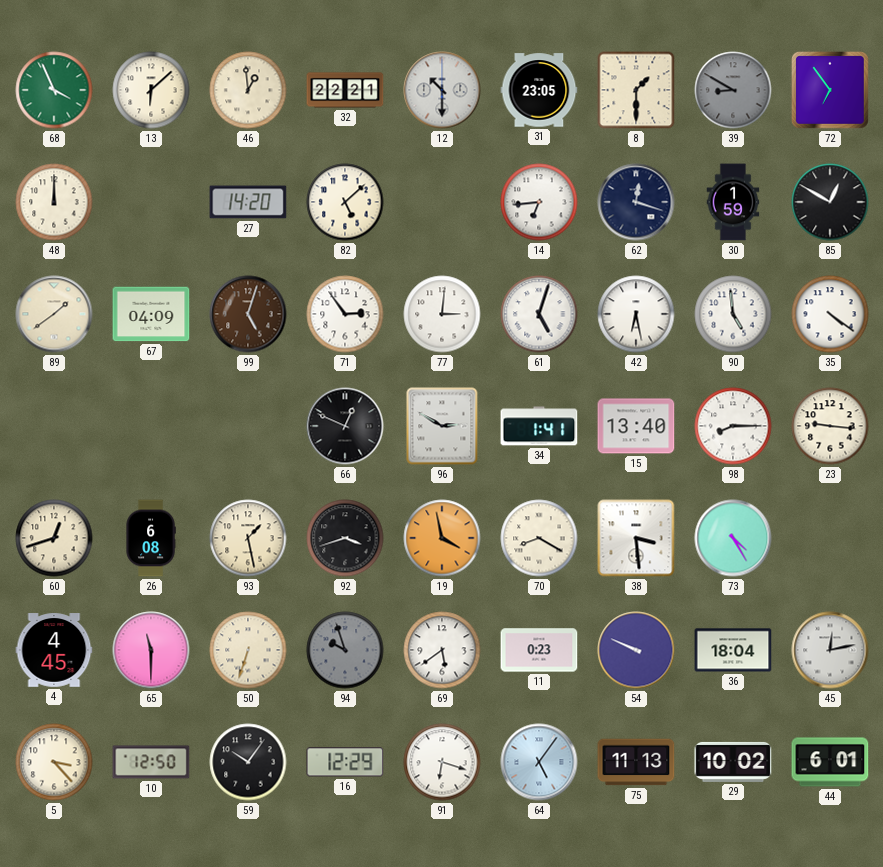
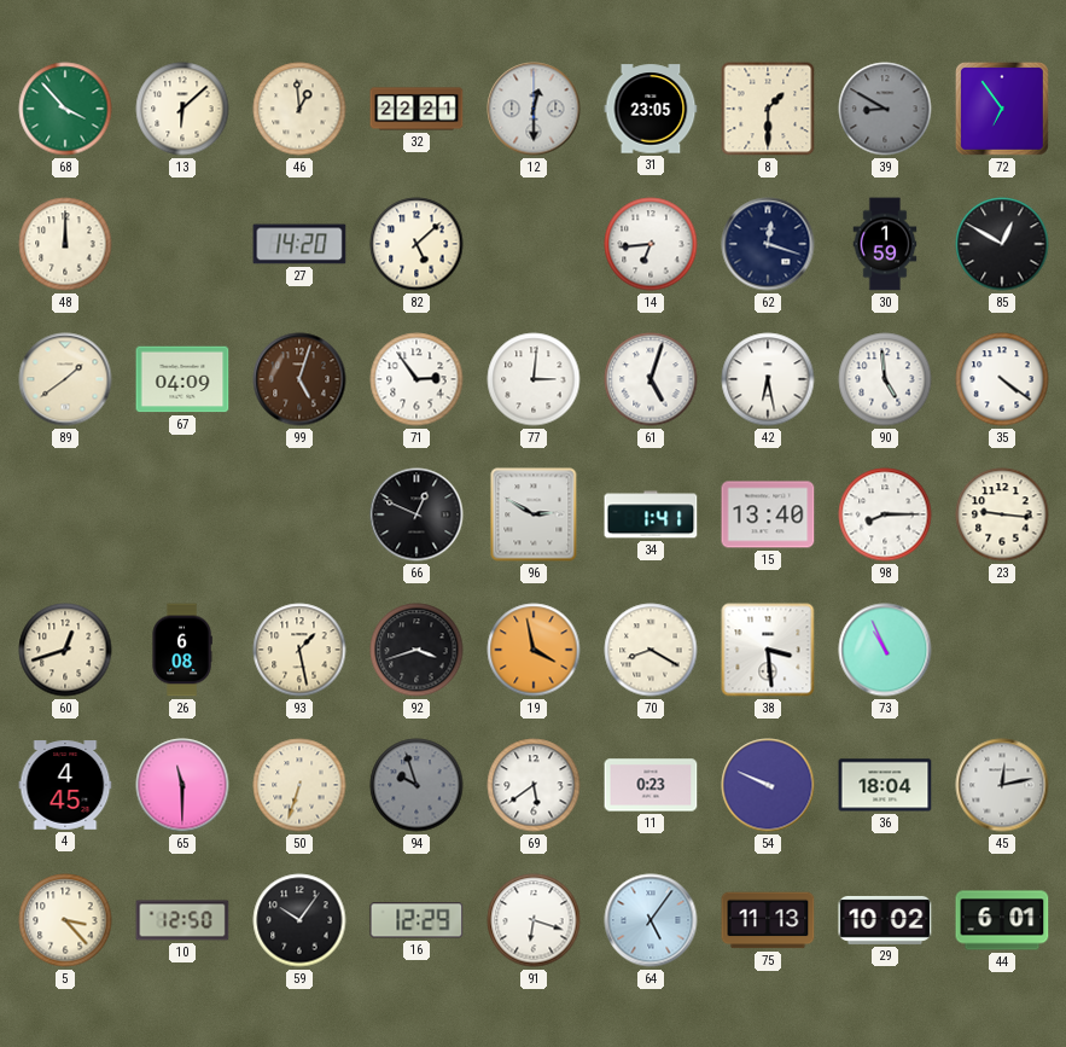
68: 3:56 -> 3:53 (65, 109)
12: 10:30 -> 12:30 (534, 109)
73: 4:25 -> 10:56 (885, 650)
